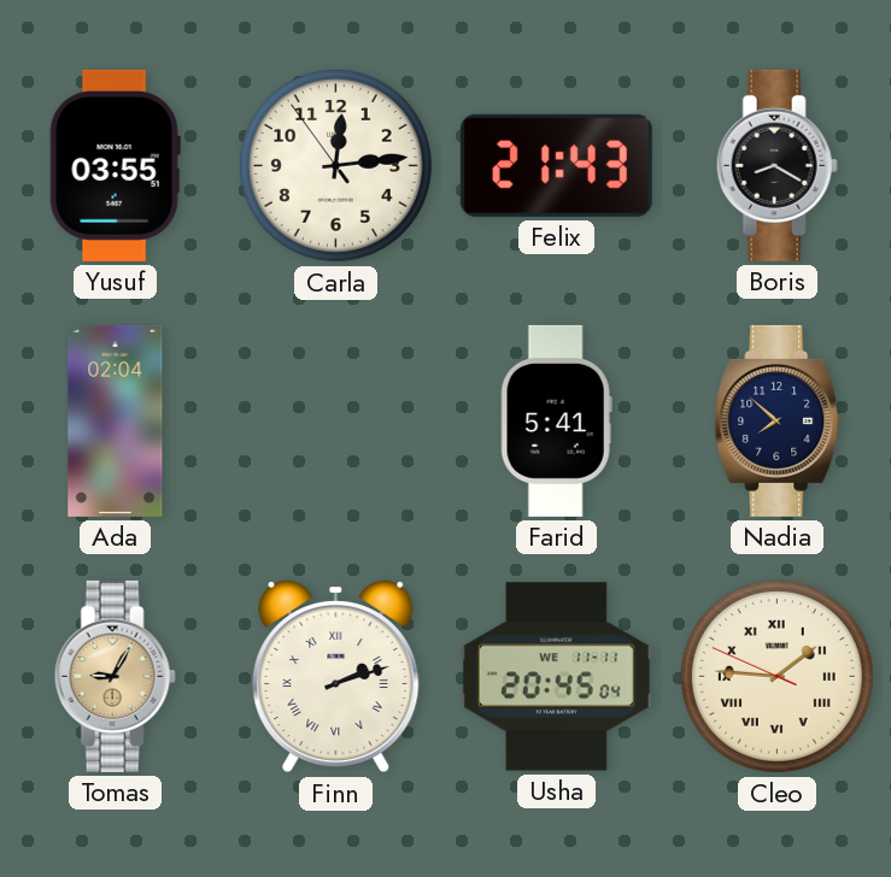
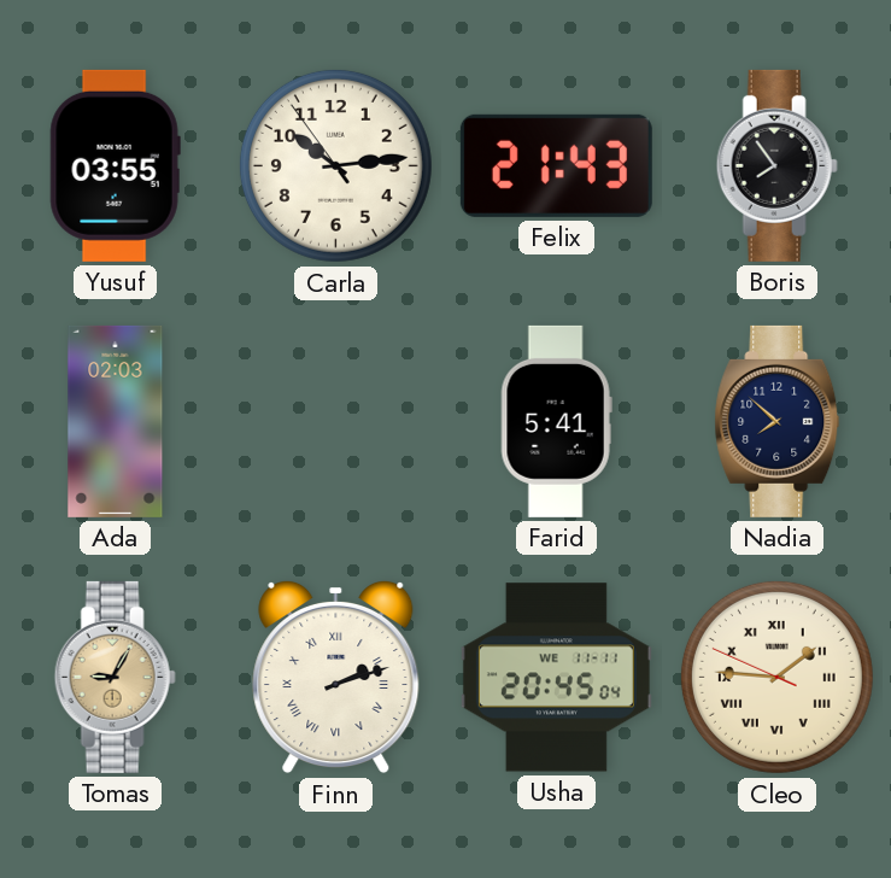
Carla: 12:13 -> 10:13 (335, 165)
Boris: 8:20 -> 7:54 (776, 165)
Ada: 02:04 -> 02:03 (116, 421)
